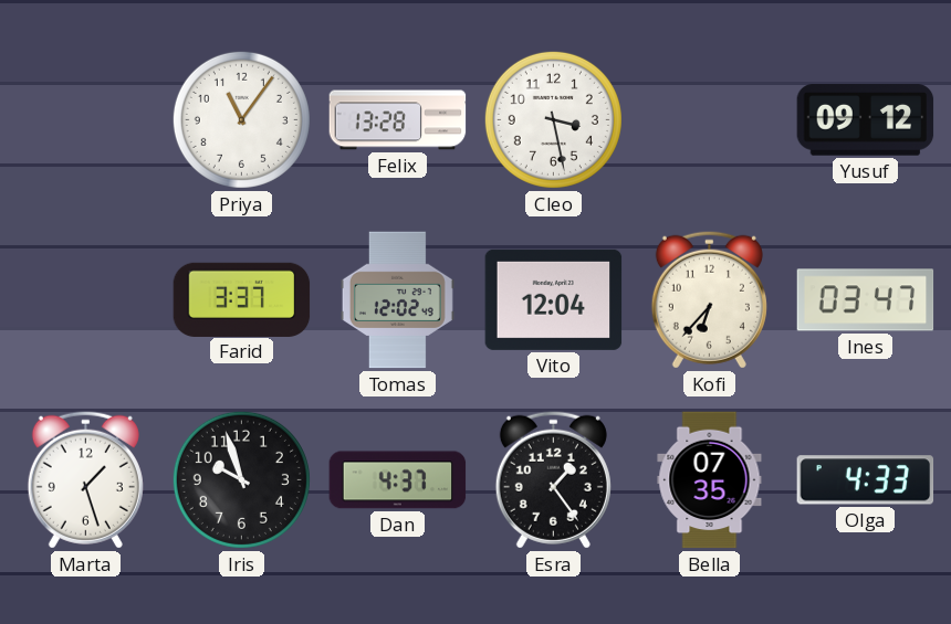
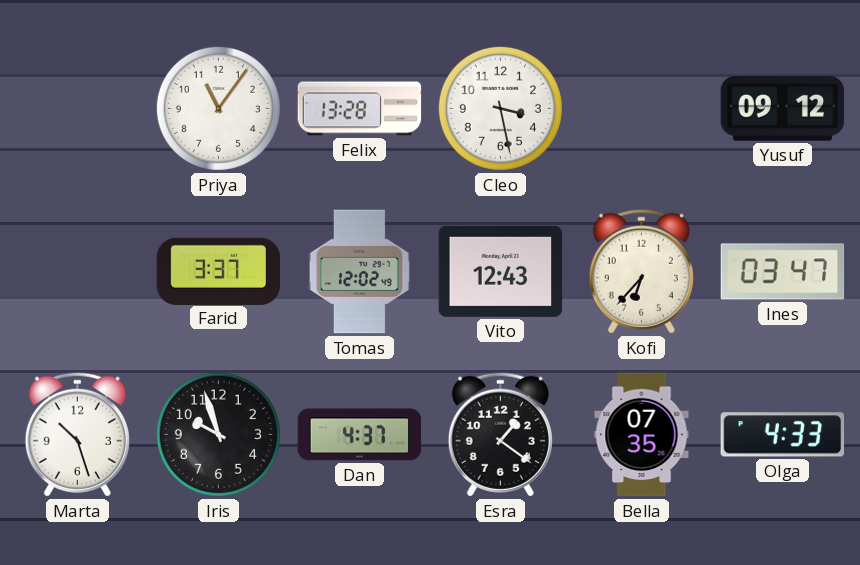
Vito: 12:04 -> 12:43 (501, 271)
Marta: 1:27 -> 10:27 (77, 434)
Esra: 1:24 -> 1:21 (500, 434)
